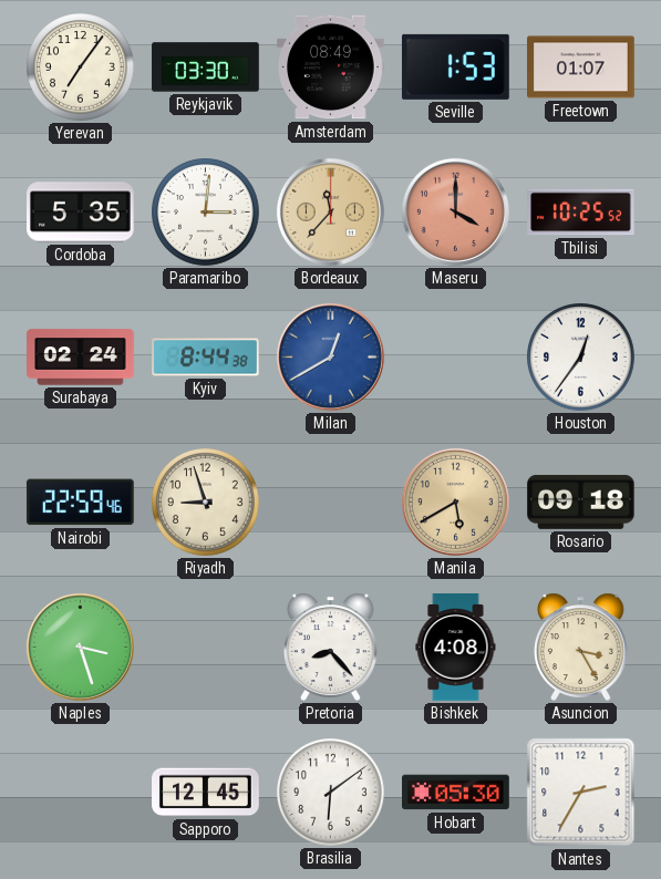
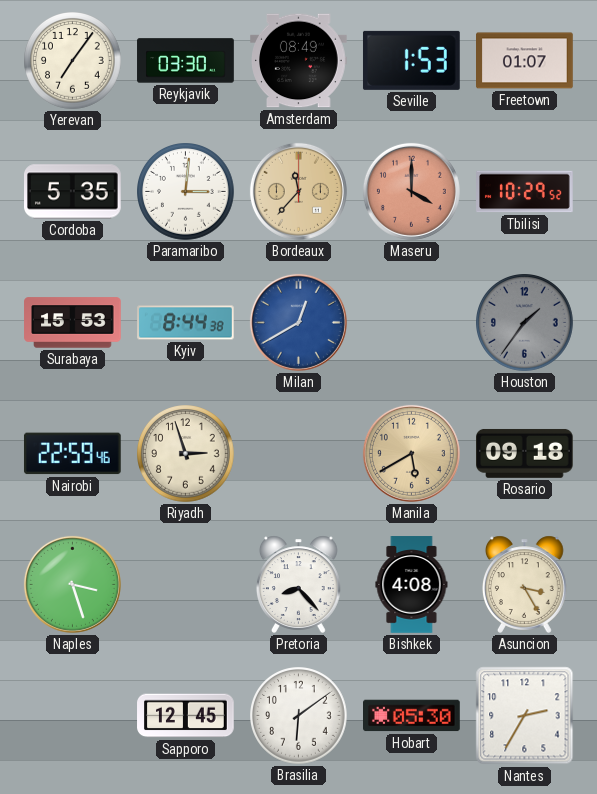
Tbilisi: 10:25 -> 10:29 (525, 192)
Surabaya: 02:24 -> 15:53 (73, 323)
Houston: 12:36 -> 1:36 (525, 323)
Houston dial: white -> grey (525, 323)
Riyadh: 8:57 -> 2:57 (186, 454)
